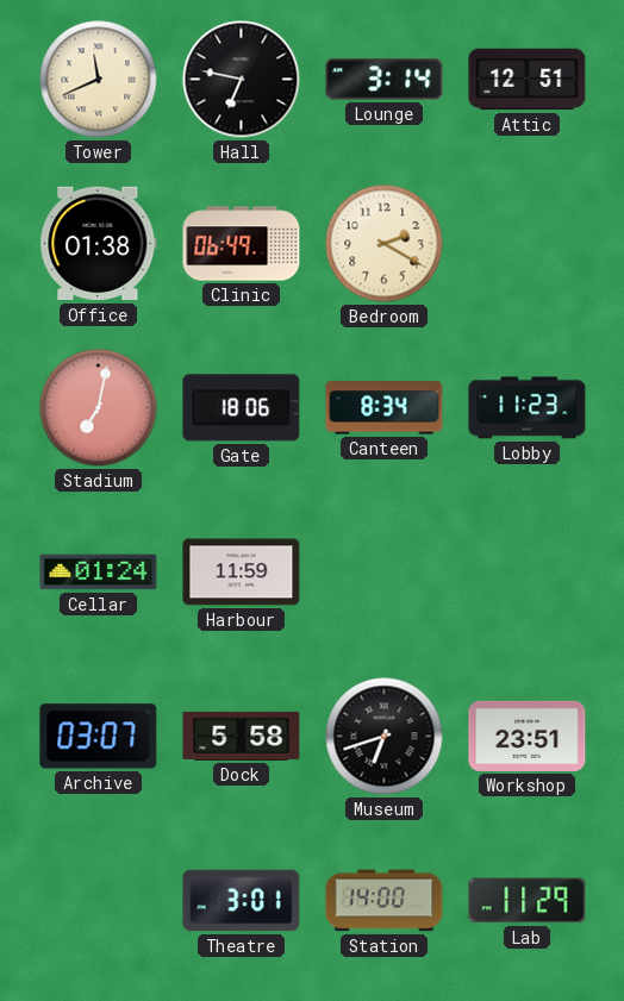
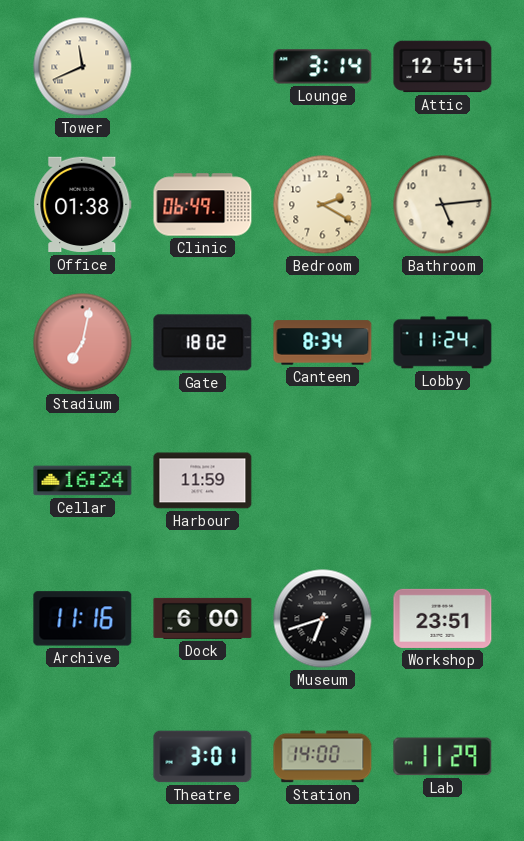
Hall: 6:47 -> none (242, 80)
Bathroom: none -> 5:14 (443, 205)
Gate: 18:06 -> 18:02 (203, 343)
Lobby: 11:23 -> 11:24 (443, 343)
Cellar: 01:24 -> 16:24 (83, 481)
Archive: 03:07 -> 11:16 (83, 619)
Dock: 5:58 -> 6:00 (203, 618)
